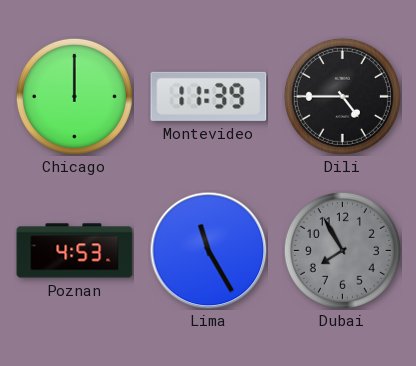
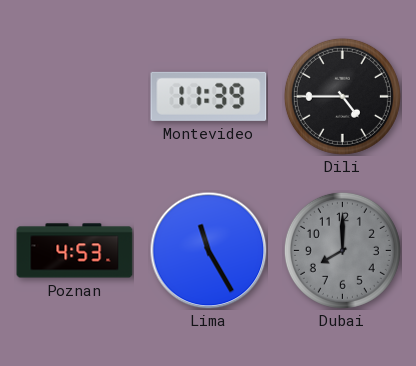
Chicago: 12:00 -> none (74, 96)
Dubai: 7:55 -> 8:00 (342, 250)
